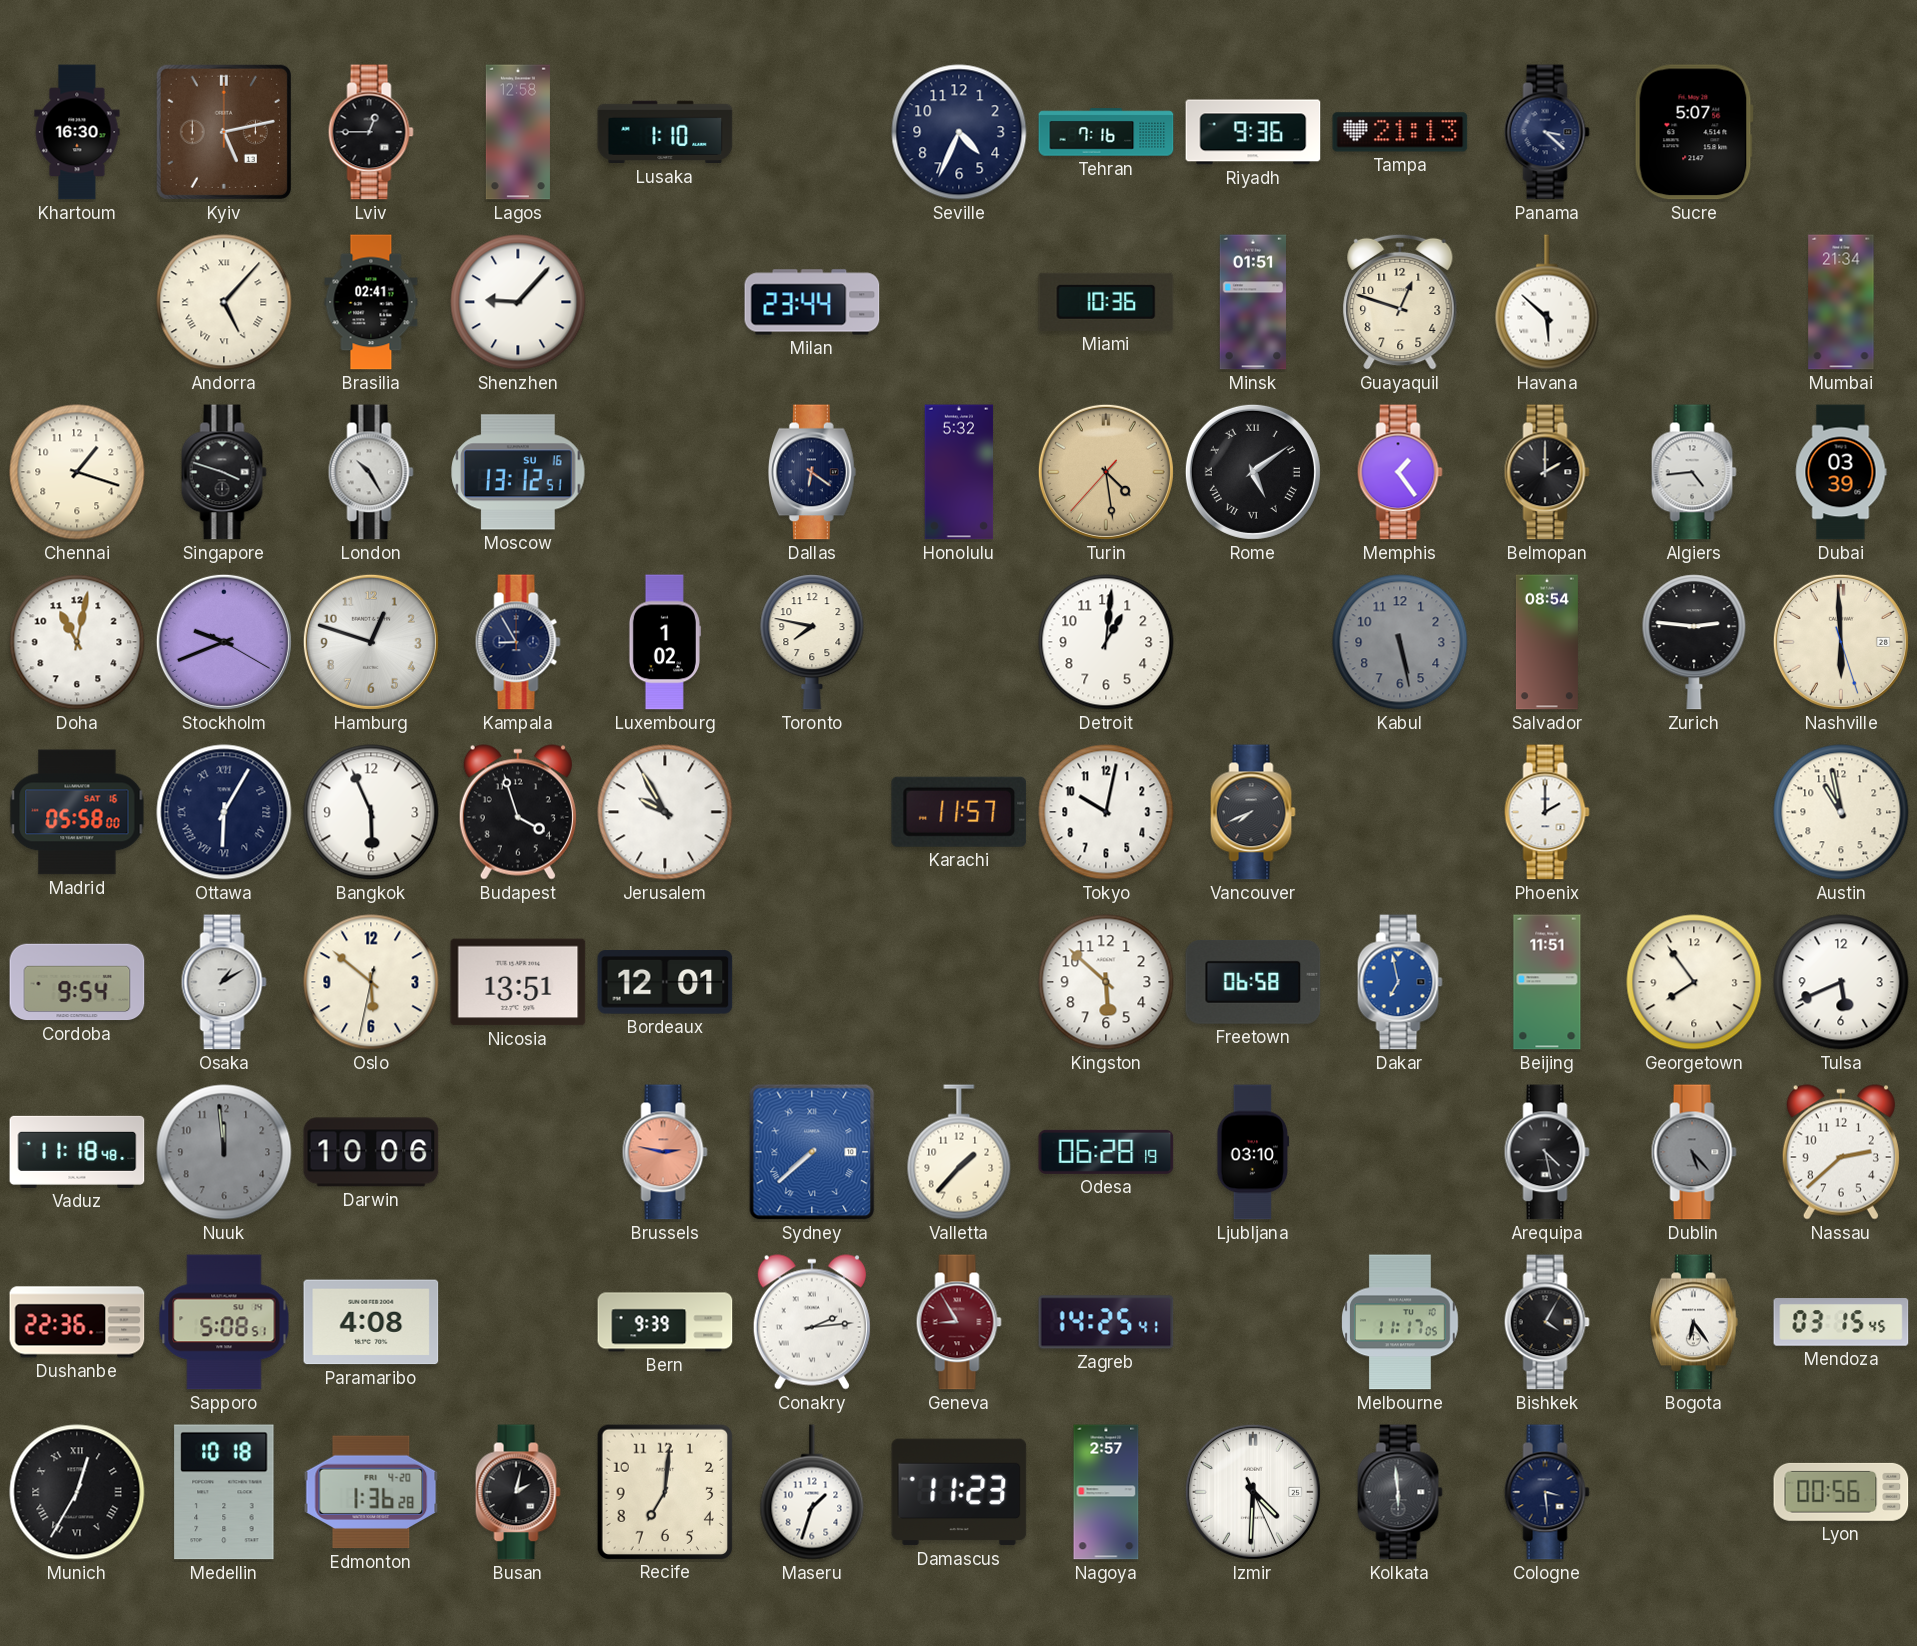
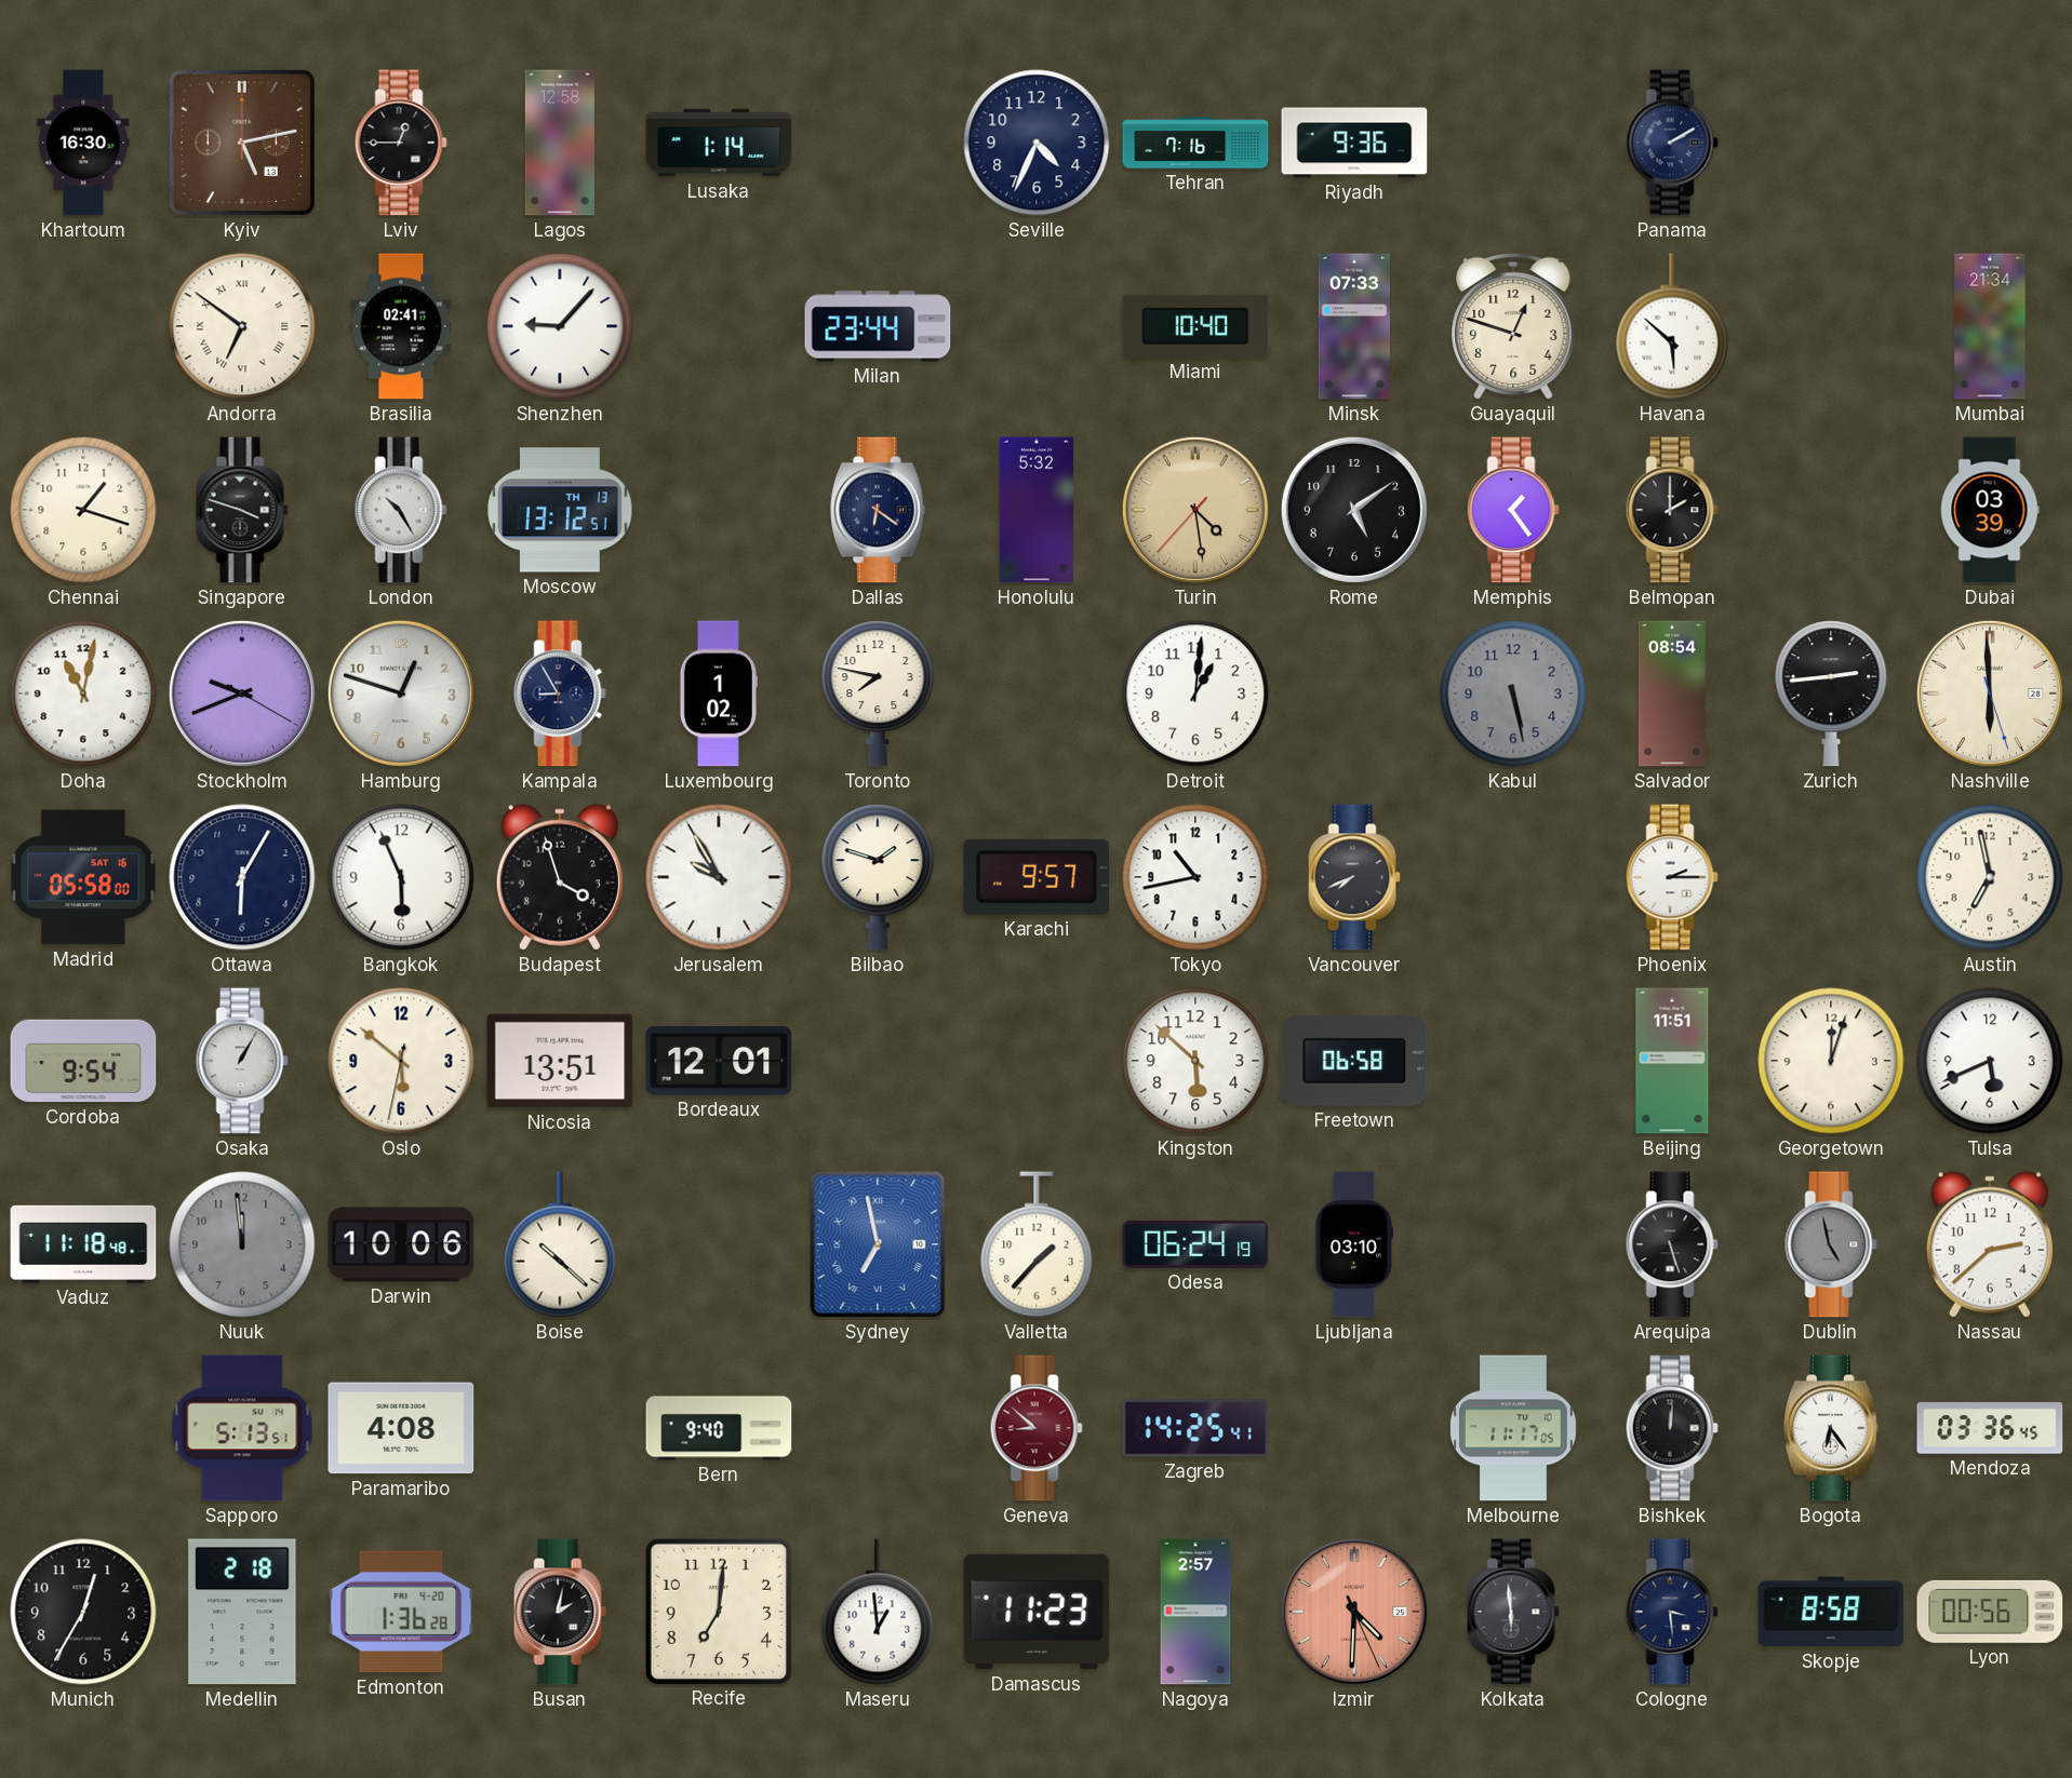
Lusaka: 1:10 -> 1:14 (719, 143)
Tampa: 21:13 -> none (1400, 132)
Panama: 3:22 -> 2:10 (1672, 143)
Sucre: 5:07 -> none (1694, 132)
Andorra: 5:07 -> 6:51 (242, 326)
Miami: 10:36 -> 10:40 (1195, 326)
Minsk: 01:51 -> 07:33 (1353, 326)
Moscow date: SU 16 -> TH 13 (560, 510)
Rome numerals: Roman -> Arabic (1354, 510)
Algiers: 4:44 -> none (1694, 472)
Zurich: 2:46 -> 2:44 (1831, 693)
Ottawa numerals: Roman -> Arabic (242, 877)
Bilbao: none -> 1:48 (878, 877)
Karachi: 11:57 -> 9:57 (1037, 877)
Tokyo: 10:02 -> 10:43 (1195, 877)
Phoenix: 2:00 -> 2:15 (1672, 877)
Austin: 10:58 -> 6:58 (1990, 877)
Osaka: 1:10 -> 1:05 (242, 1061)
Dakar: 6:58 -> none (1400, 982)
Georgetown: 7:54 -> 12:03 (1831, 1061)
Boise: none -> 10:22 (560, 1244)
Brussels: 2:47 -> none (665, 1152)
Sydney: 7:38 -> 6:58 (878, 1244)
Odesa: 06:28 -> 06:24 (1195, 1244)
Arequipa: 4:28 -> 5:27 (1672, 1244)
Dublin: 5:23 -> 4:58 (1831, 1244)
Dushanbe: 22:36 -> none (77, 1322)
Sapporo: 5:08 -> 5:13 (242, 1428)
Bern: 9:39 -> 9:40 (719, 1428)
Conakry: 2:14 -> none (812, 1322)
Geneva: 8:55 -> 8:52 (1037, 1428)
Bishkek: 4:05 -> 12:01 (1672, 1428)
Mendoza: 03:15 -> 03:36 (1990, 1428)
Munich numerals: Roman -> Arabic (83, 1612)
Medellin: 10:18 -> 2:18 (242, 1612)
Maseru: 1:33 -> 12:59 (878, 1612)
Izmir dial: white -> salmon (1354, 1612)
Skopje: none -> 8:58 (1831, 1612)
